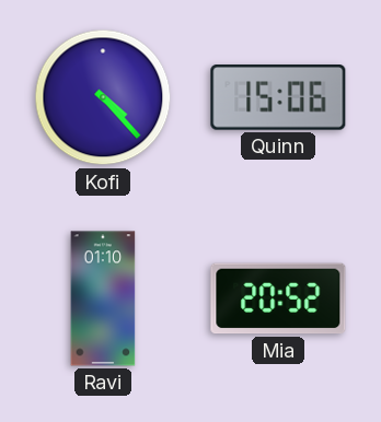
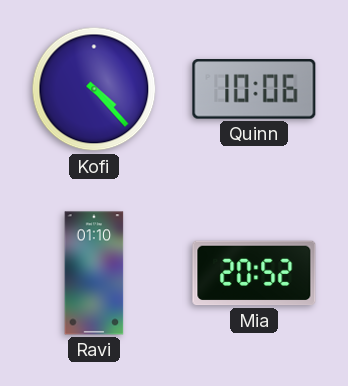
Quinn: 15:06 -> 10:06 (254, 89)
